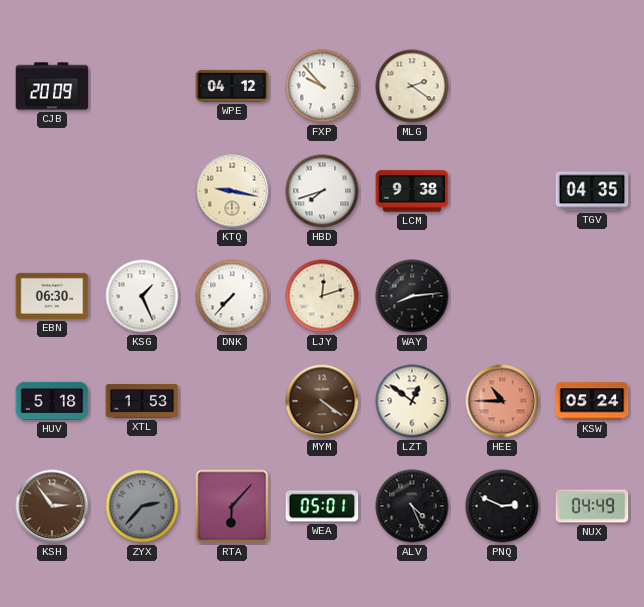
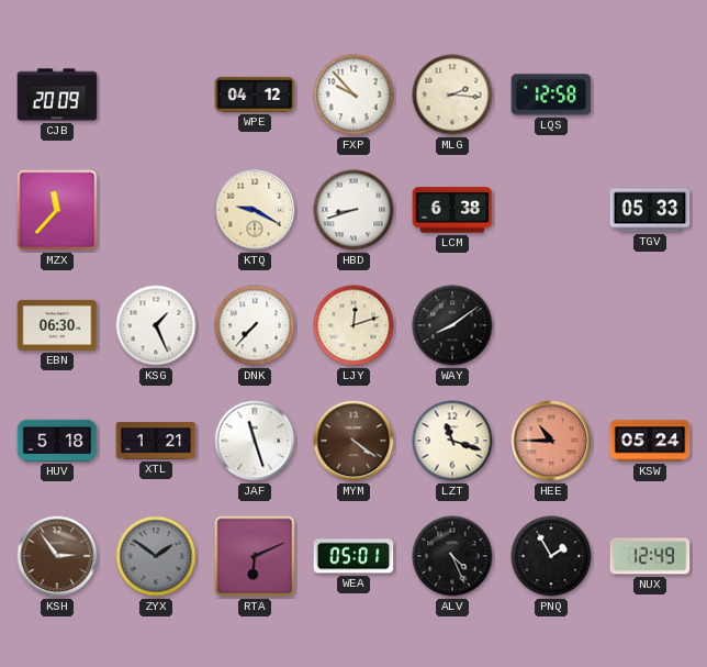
MLG: 2:21 -> 2:16 (452, 95)
LQS: none -> 12:58 (551, 95)
MZX: none -> 11:37 (57, 210)
KTQ: 9:17 -> 9:20 (255, 210)
HBD: 7:42 -> 8:42 (353, 210)
LCM: 9:38 -> 6:38 (452, 210)
TGV: 04:35 -> 05:33 (650, 210)
WAY: 8:14 -> 8:09 (452, 325)
XTL: 1:53 -> 1:21 (156, 441)
JAF: none -> 11:27 (255, 441)
LZT: 12:51 -> 11:18 (452, 441)
ZYX: 2:37 -> 1:51 (156, 556)
RTA: 6:07 -> 6:11 (255, 556)
PNQ: 2:49 -> 1:55 (551, 556)
NUX: 04:49 -> 12:49 (650, 556)
